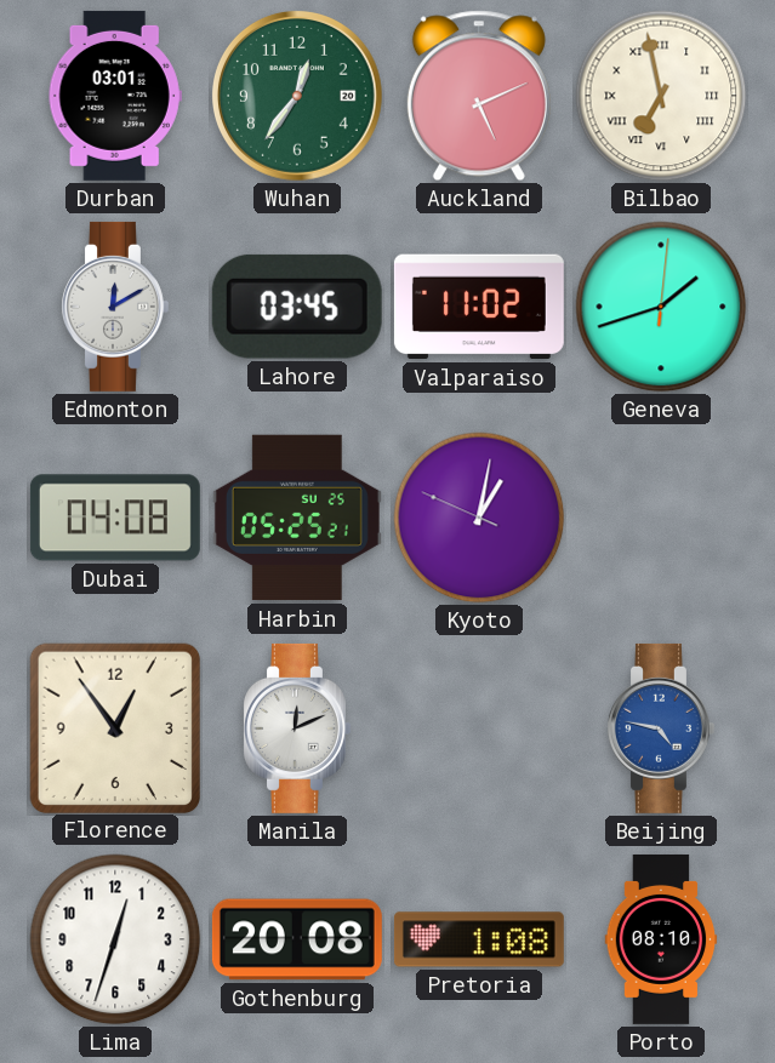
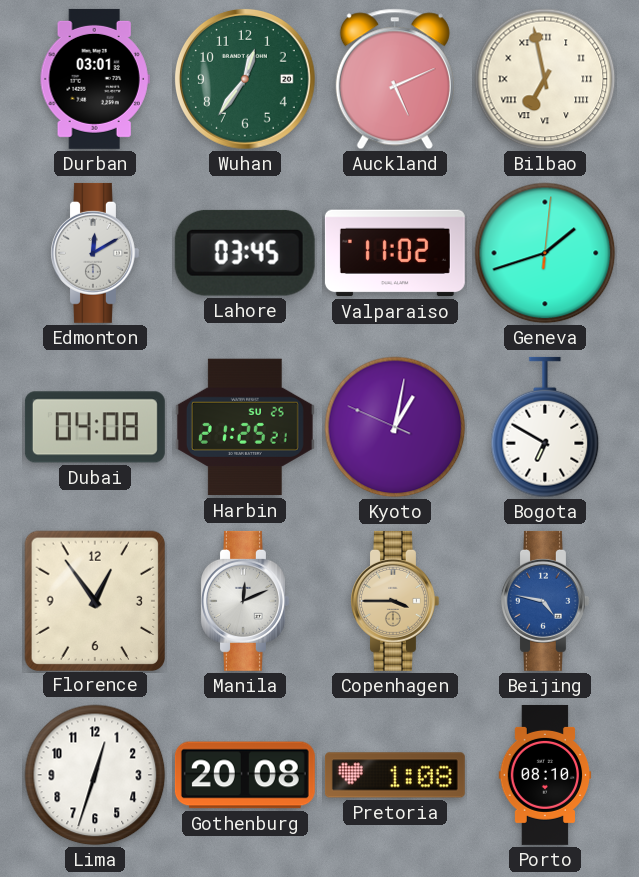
Harbin: 05:25 -> 21:25 (245, 427)
Bogota: none -> 6:50 (545, 427)
Copenhagen: none -> 3:45 (395, 601)
